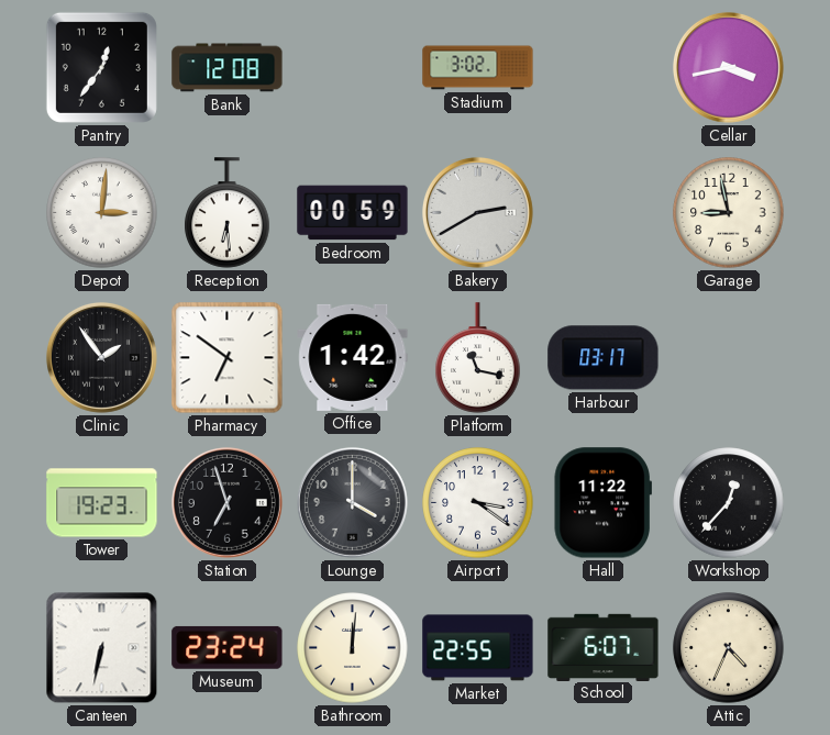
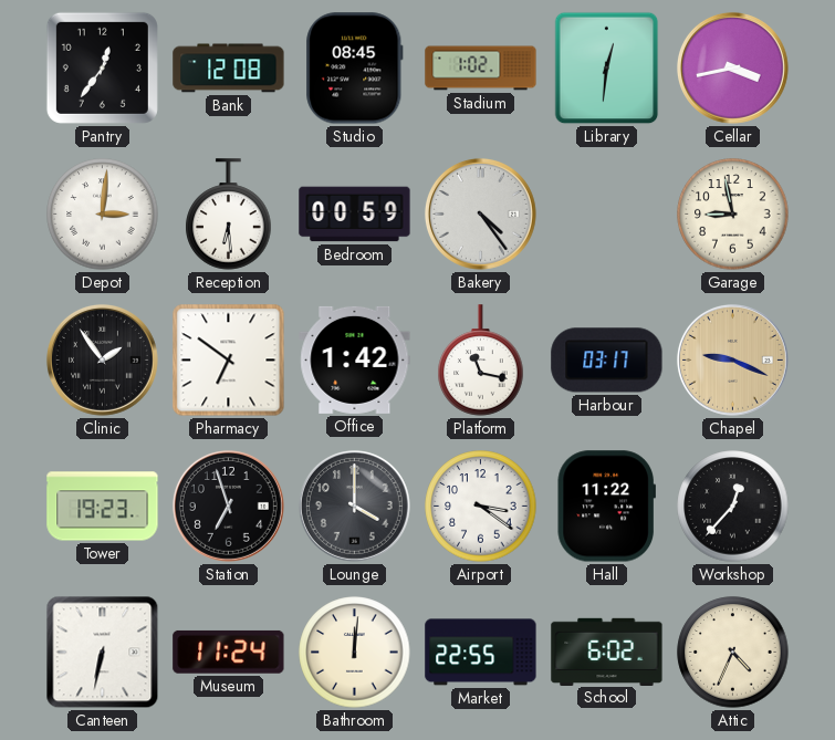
Studio: none -> 08:45 (355, 69)
Stadium: 3:02 -> 1:02 (481, 69)
Library: none -> 12:31 (607, 69)
Bakery: 2:40 -> 4:24 (480, 213)
Chapel: none -> 9:19 (732, 359)
Museum: 23:24 -> 11:24 (229, 652)
School: 6:07 -> 6:02 (607, 652)
